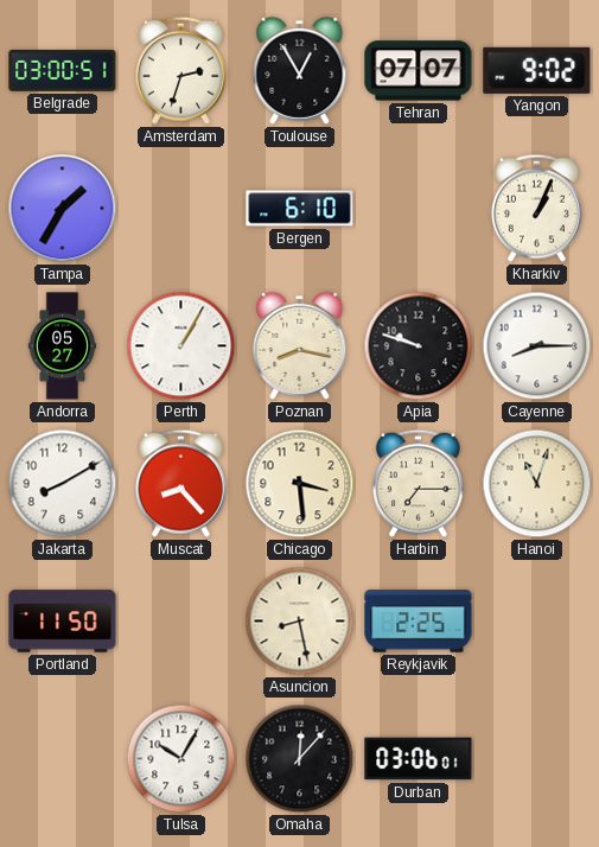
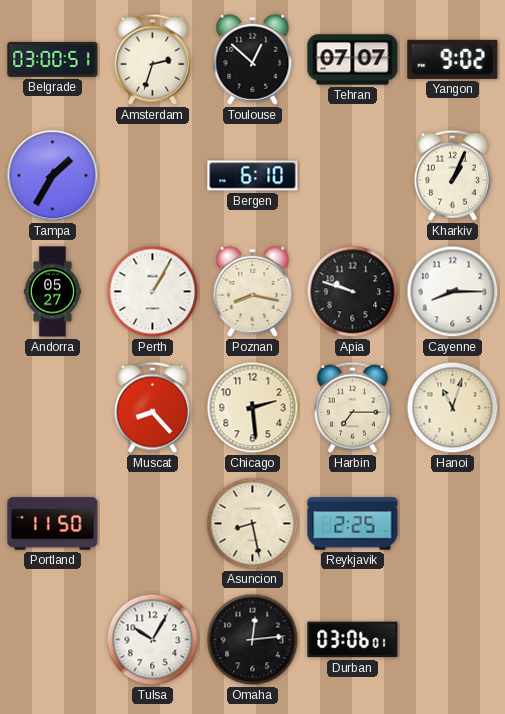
Toulouse: 12:55 -> 12:52 (253, 59)
Jakarta: 8:10 -> none (63, 484)
Chicago: 3:29 -> 2:29 (253, 408)
Omaha: 12:07 -> 12:14 (253, 640)
